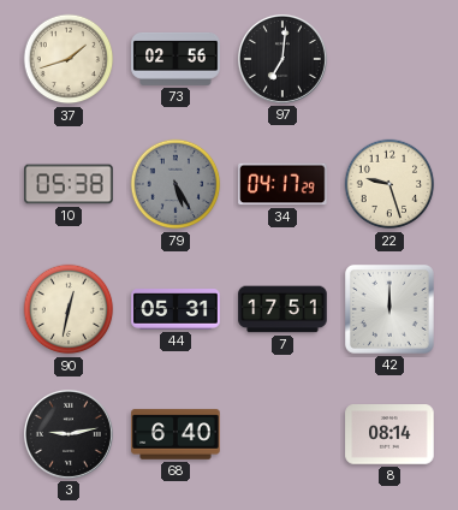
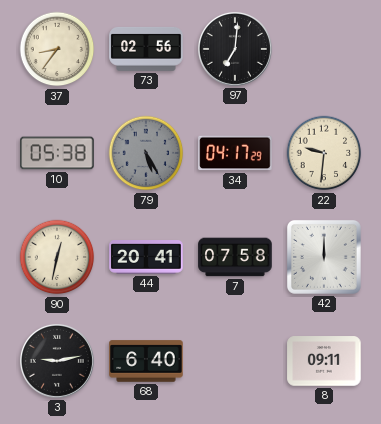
37: 1:42 -> 8:36 (57, 49)
22: 9:27 -> 9:31 (324, 153)
44: 05:31 -> 20:41 (146, 258)
7: 17:51 -> 07:58 (235, 257)
8: 08:14 -> 09:11 (324, 361)
